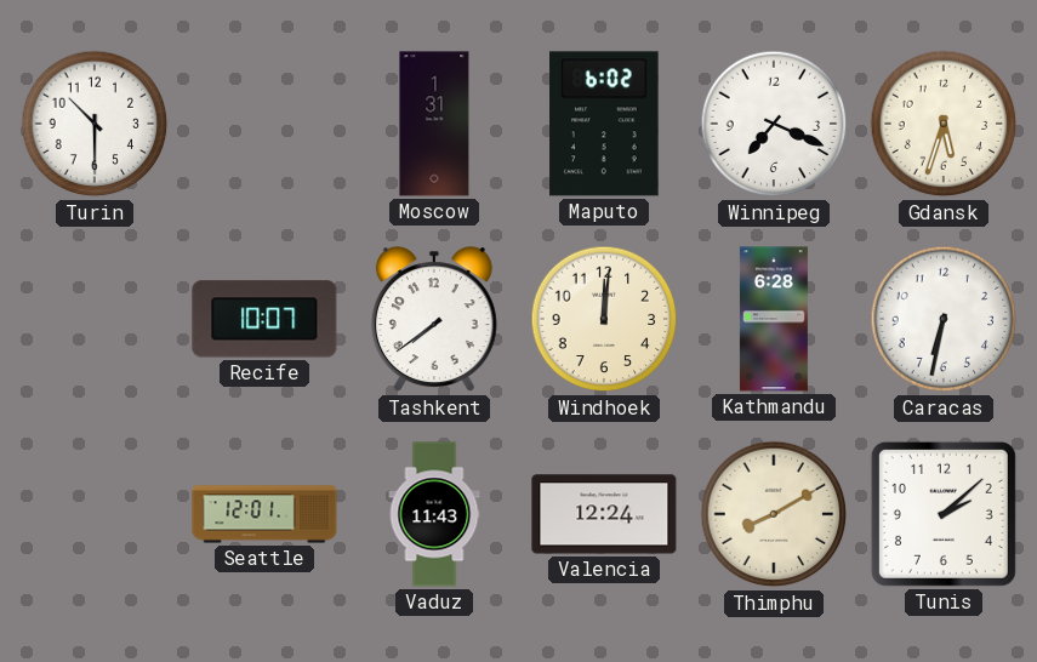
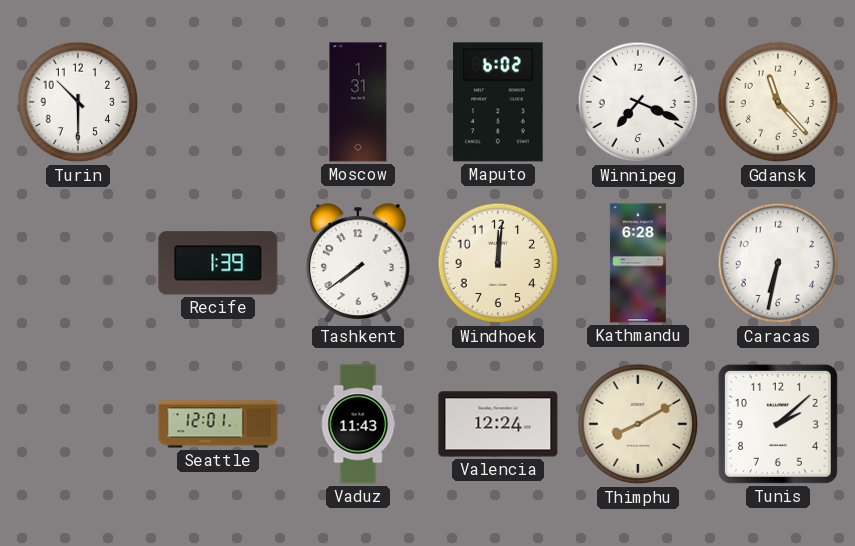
Gdansk: 5:33 -> 11:23 (778, 102)
Recife: 10:07 -> 1:39 (218, 263)
